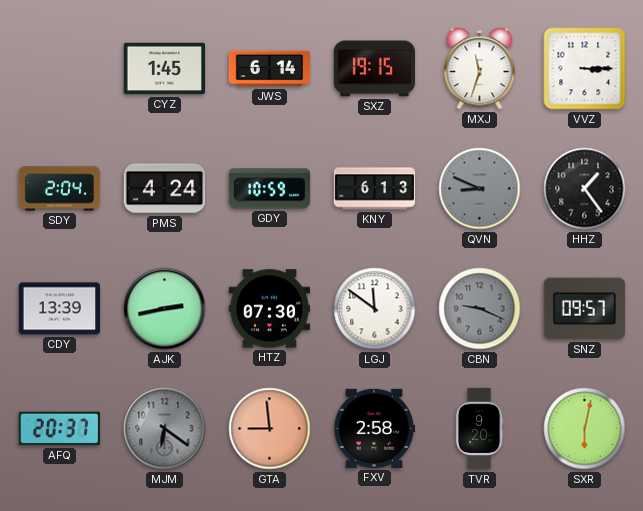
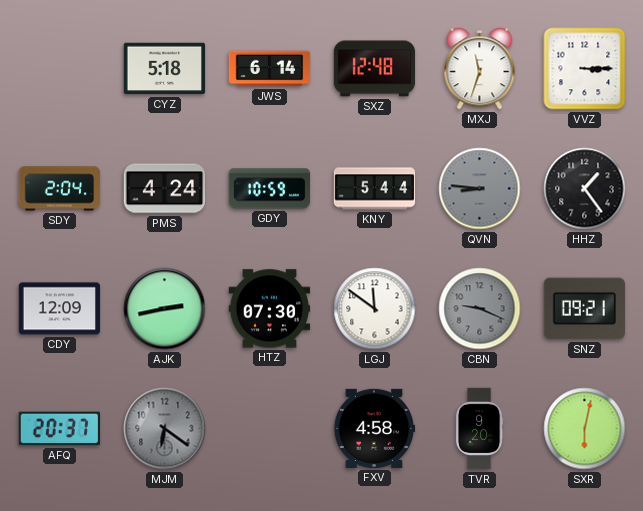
CYZ: 1:45 -> 5:18 (165, 69)
SXZ: 19:15 -> 12:48 (375, 69)
KNY: 6:13 -> 5:44 (375, 189)
QVN: 8:49 -> 8:46 (480, 189)
CDY: 13:39 -> 12:09 (60, 309)
SNZ: 09:57 -> 09:21 (584, 309)
GTA: 8:59 -> none (270, 429)
FXV: 2:58 -> 4:58 (374, 428)
